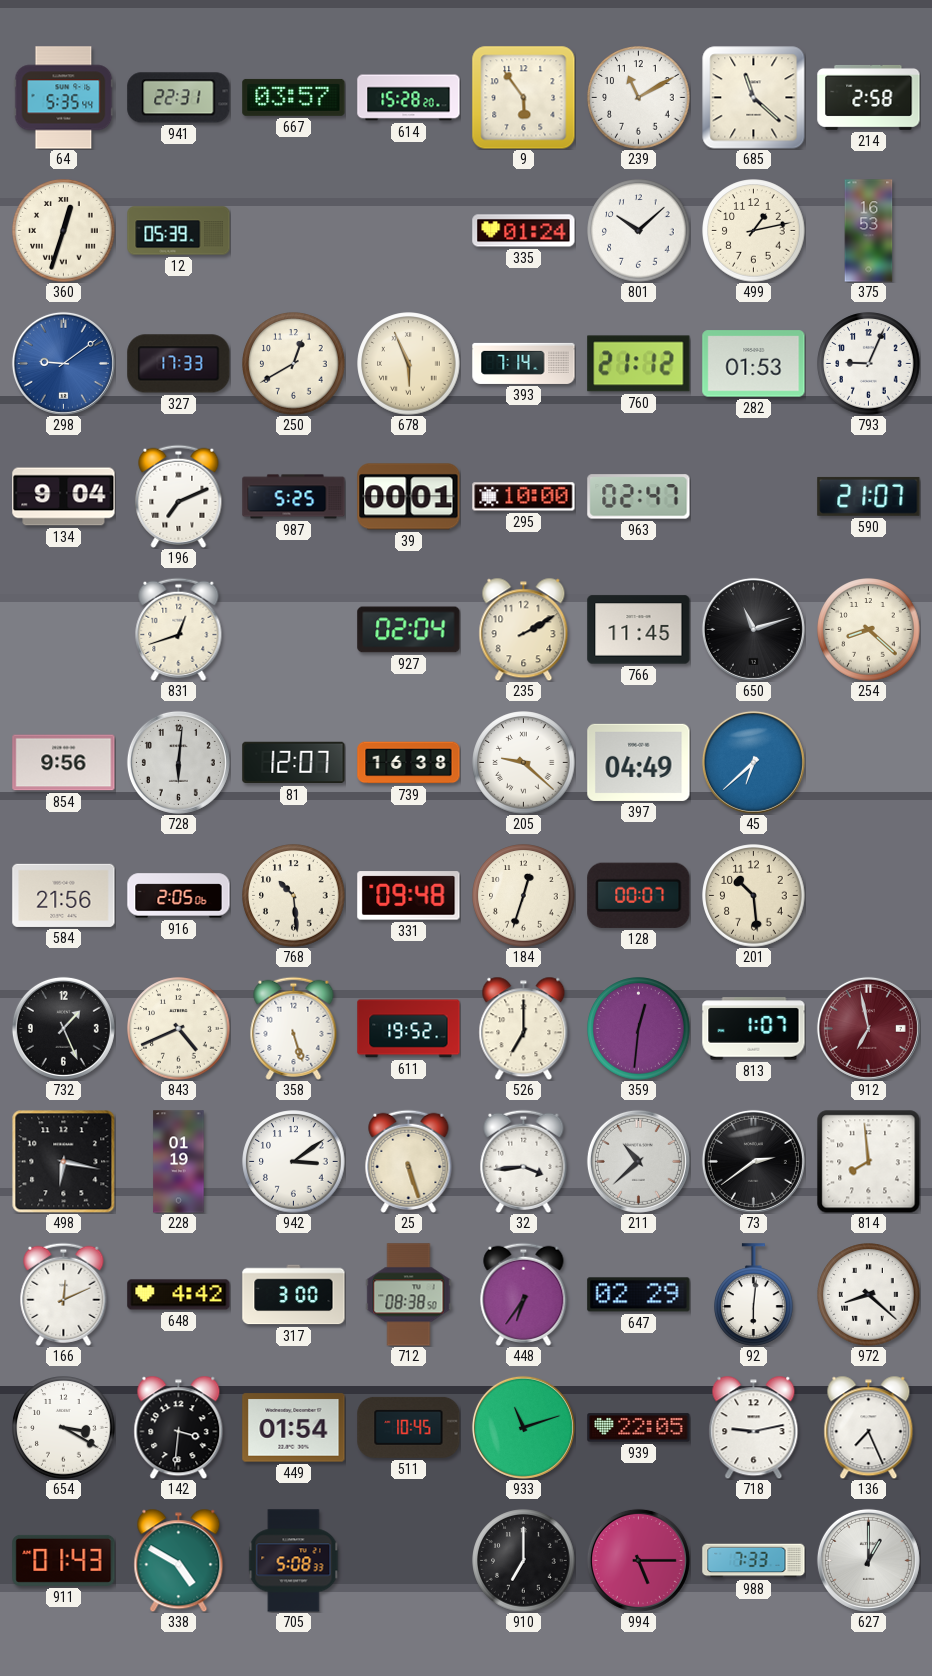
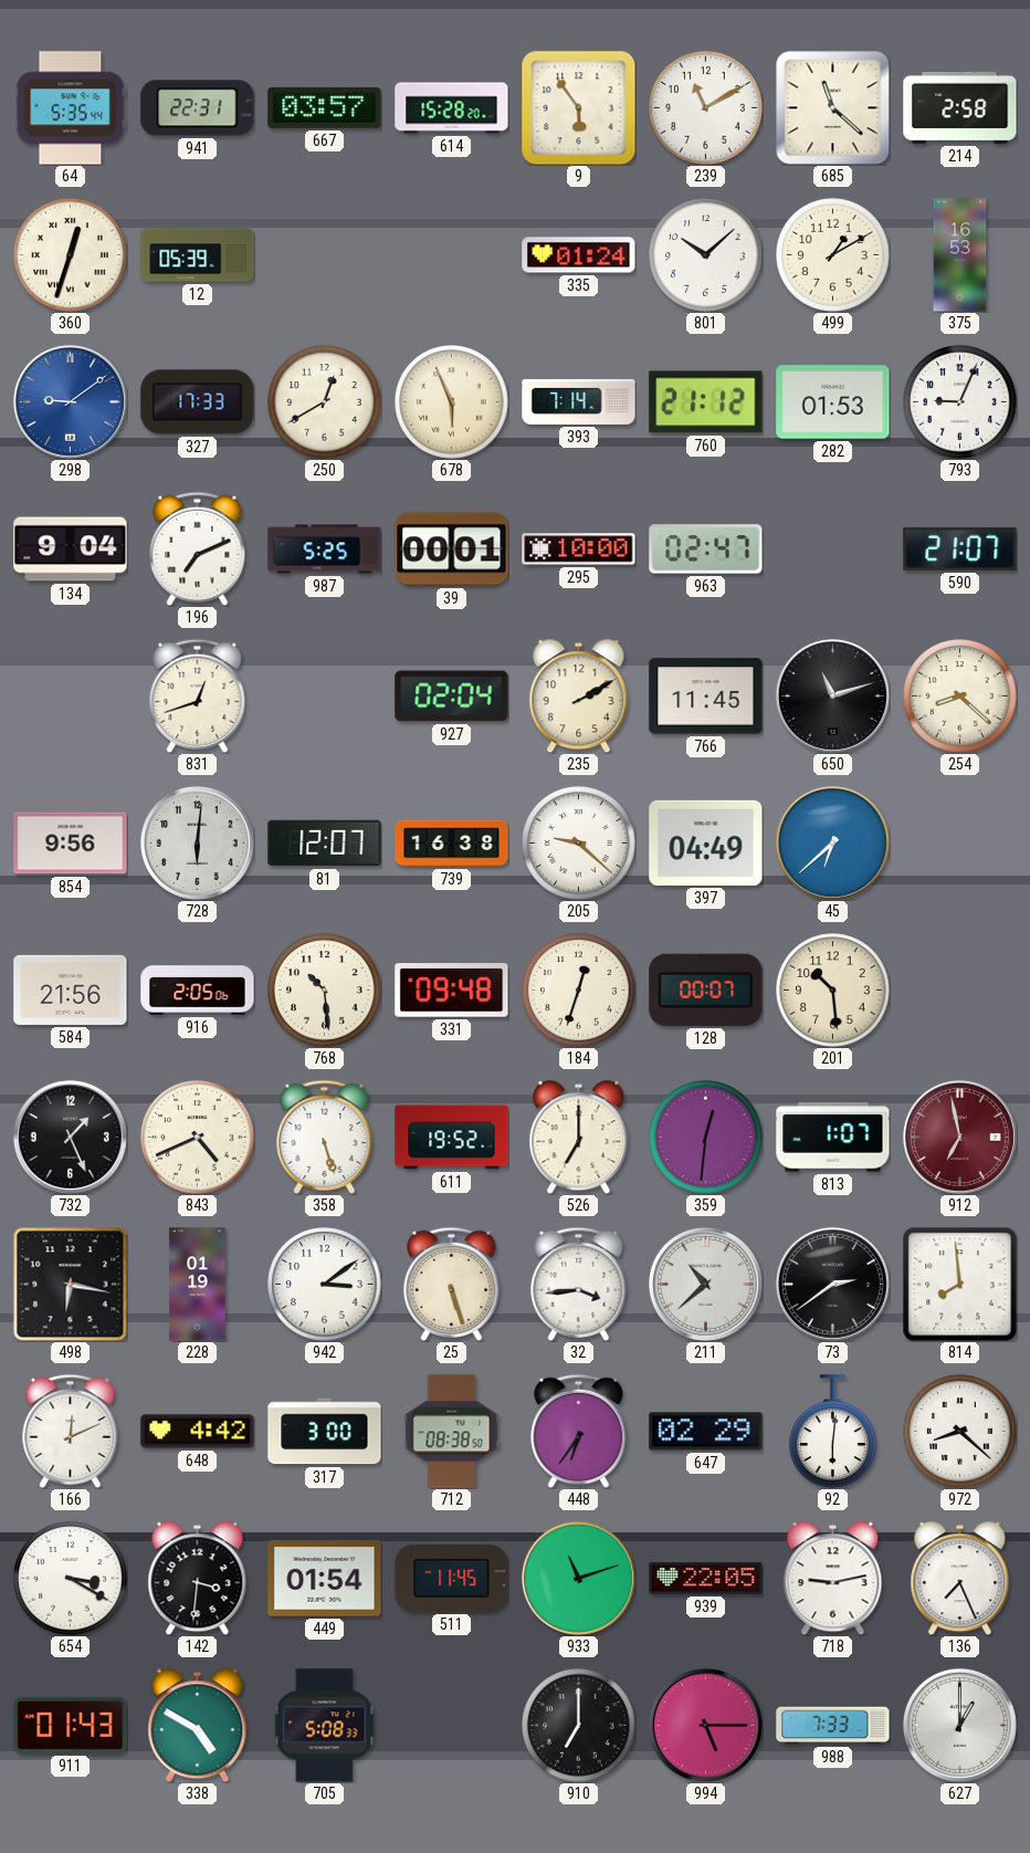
499: 1:13 -> 1:10 (833, 255)
511: 10:45 -> 11:45 (452, 1578)
